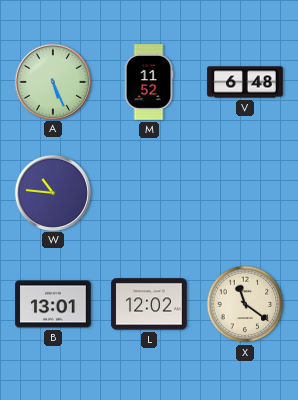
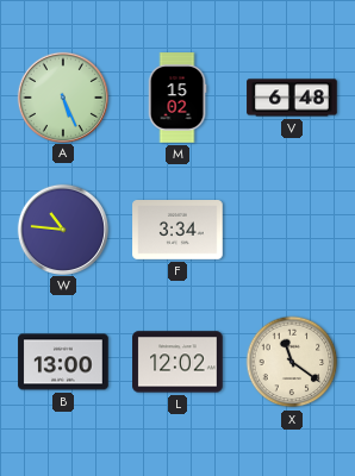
M: 11:52 -> 15:02 (177, 98)
F: none -> 3:34 (177, 231)
B: 13:01 -> 13:00 (63, 362)
